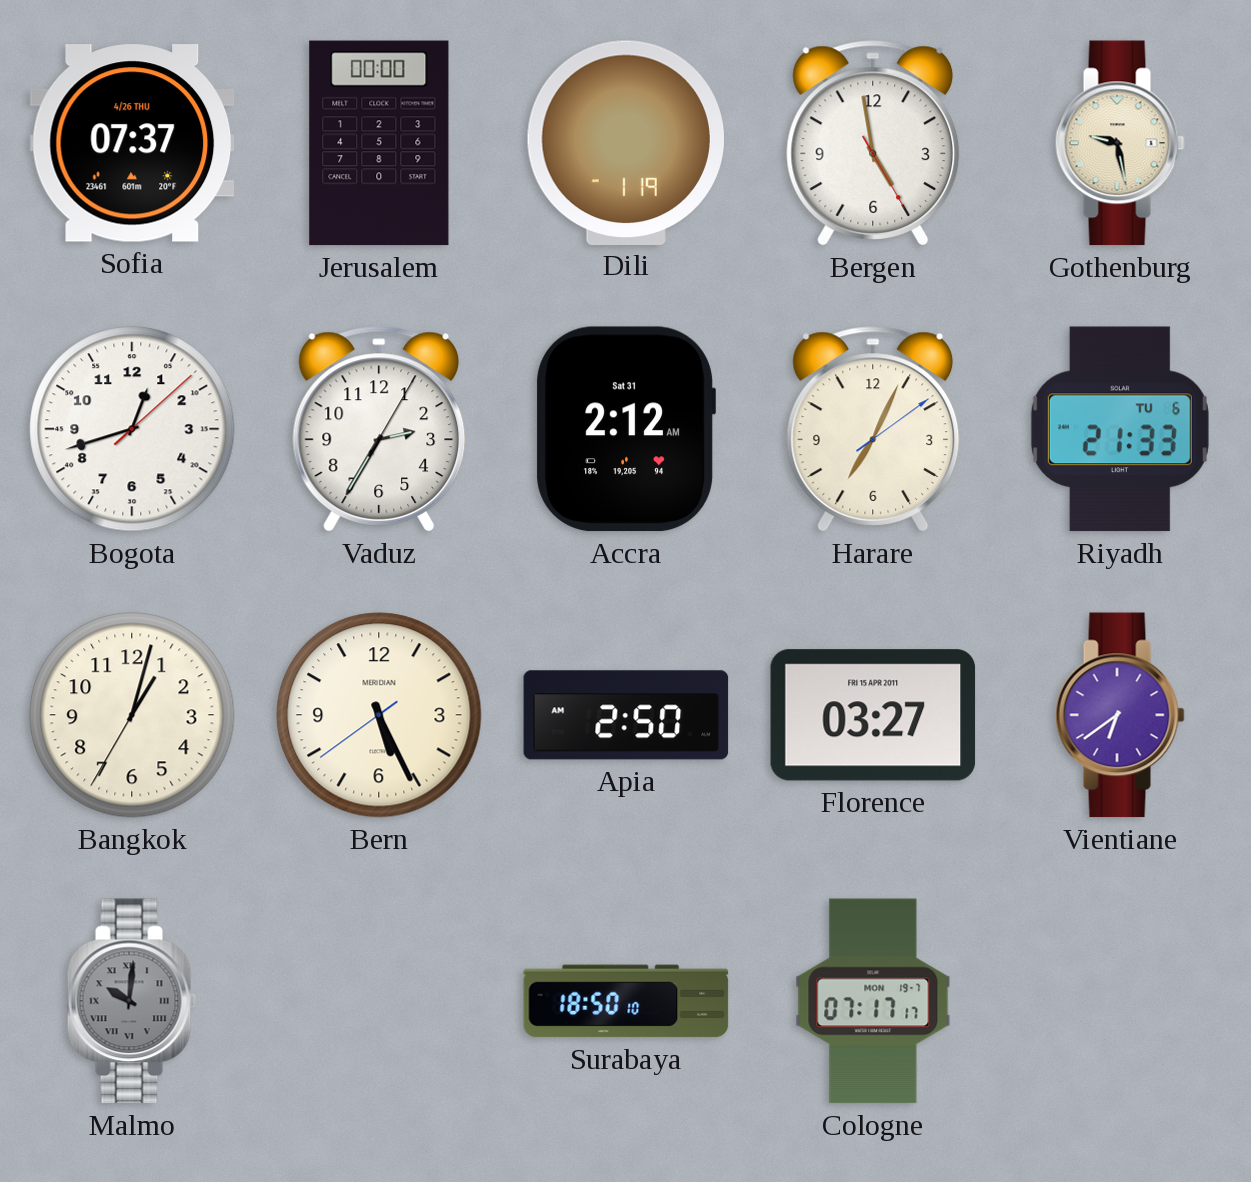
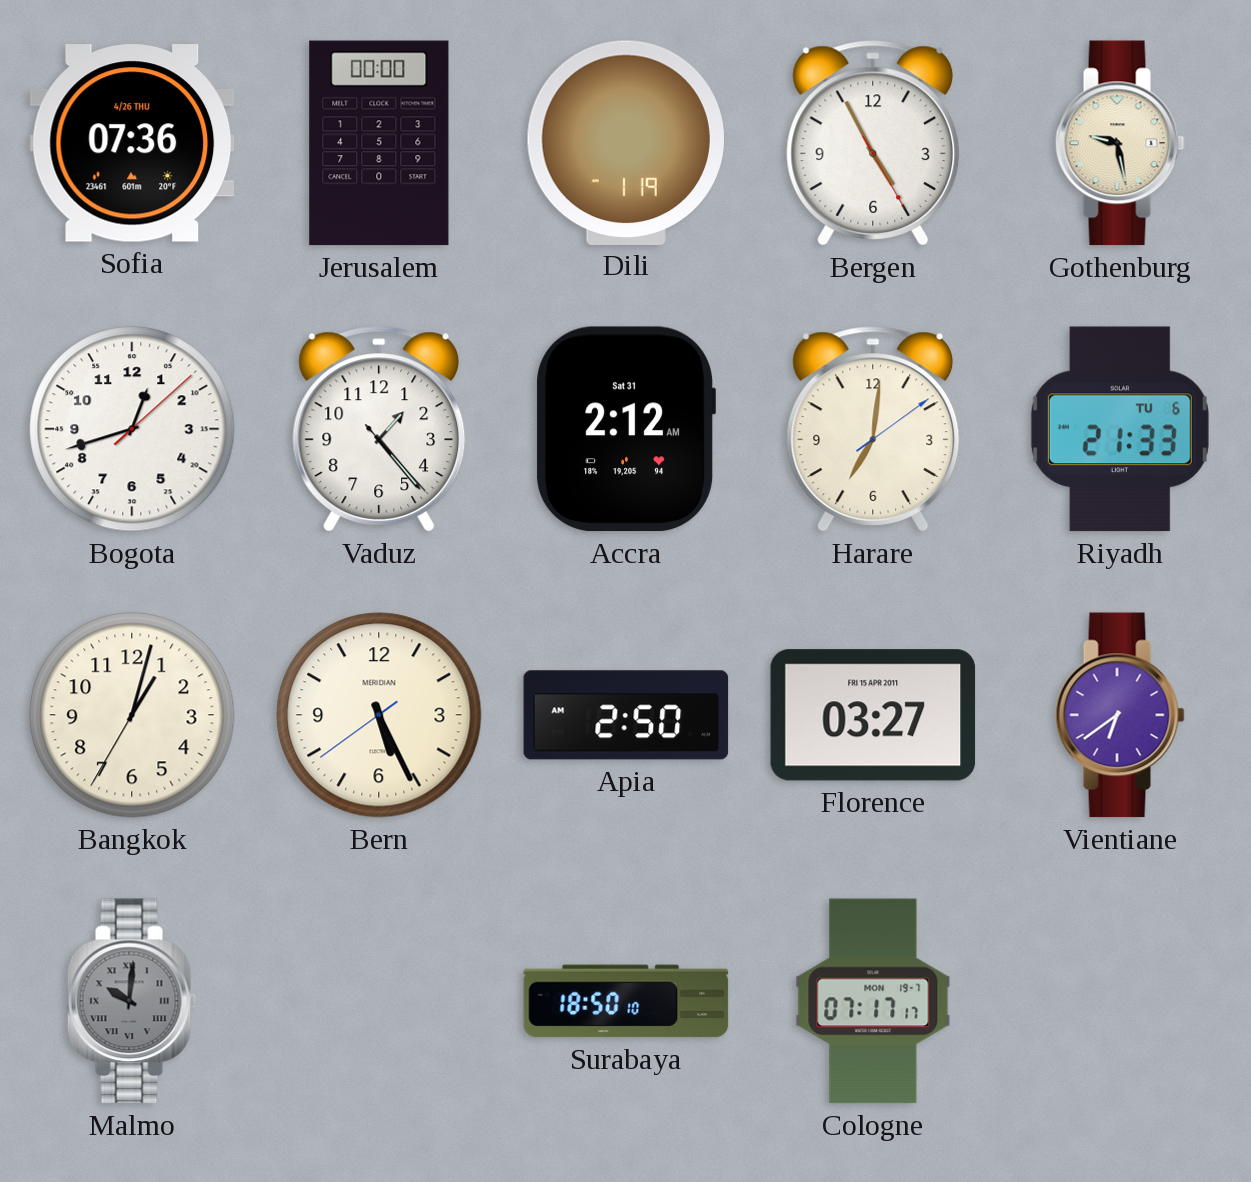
Sofia: 07:37 -> 07:36 (132, 143)
Bergen: 4:58 -> 4:55 (873, 143)
Vaduz: 2:35 -> 1:23 (379, 429)
Harare: 7:04 -> 7:01 (873, 429)
